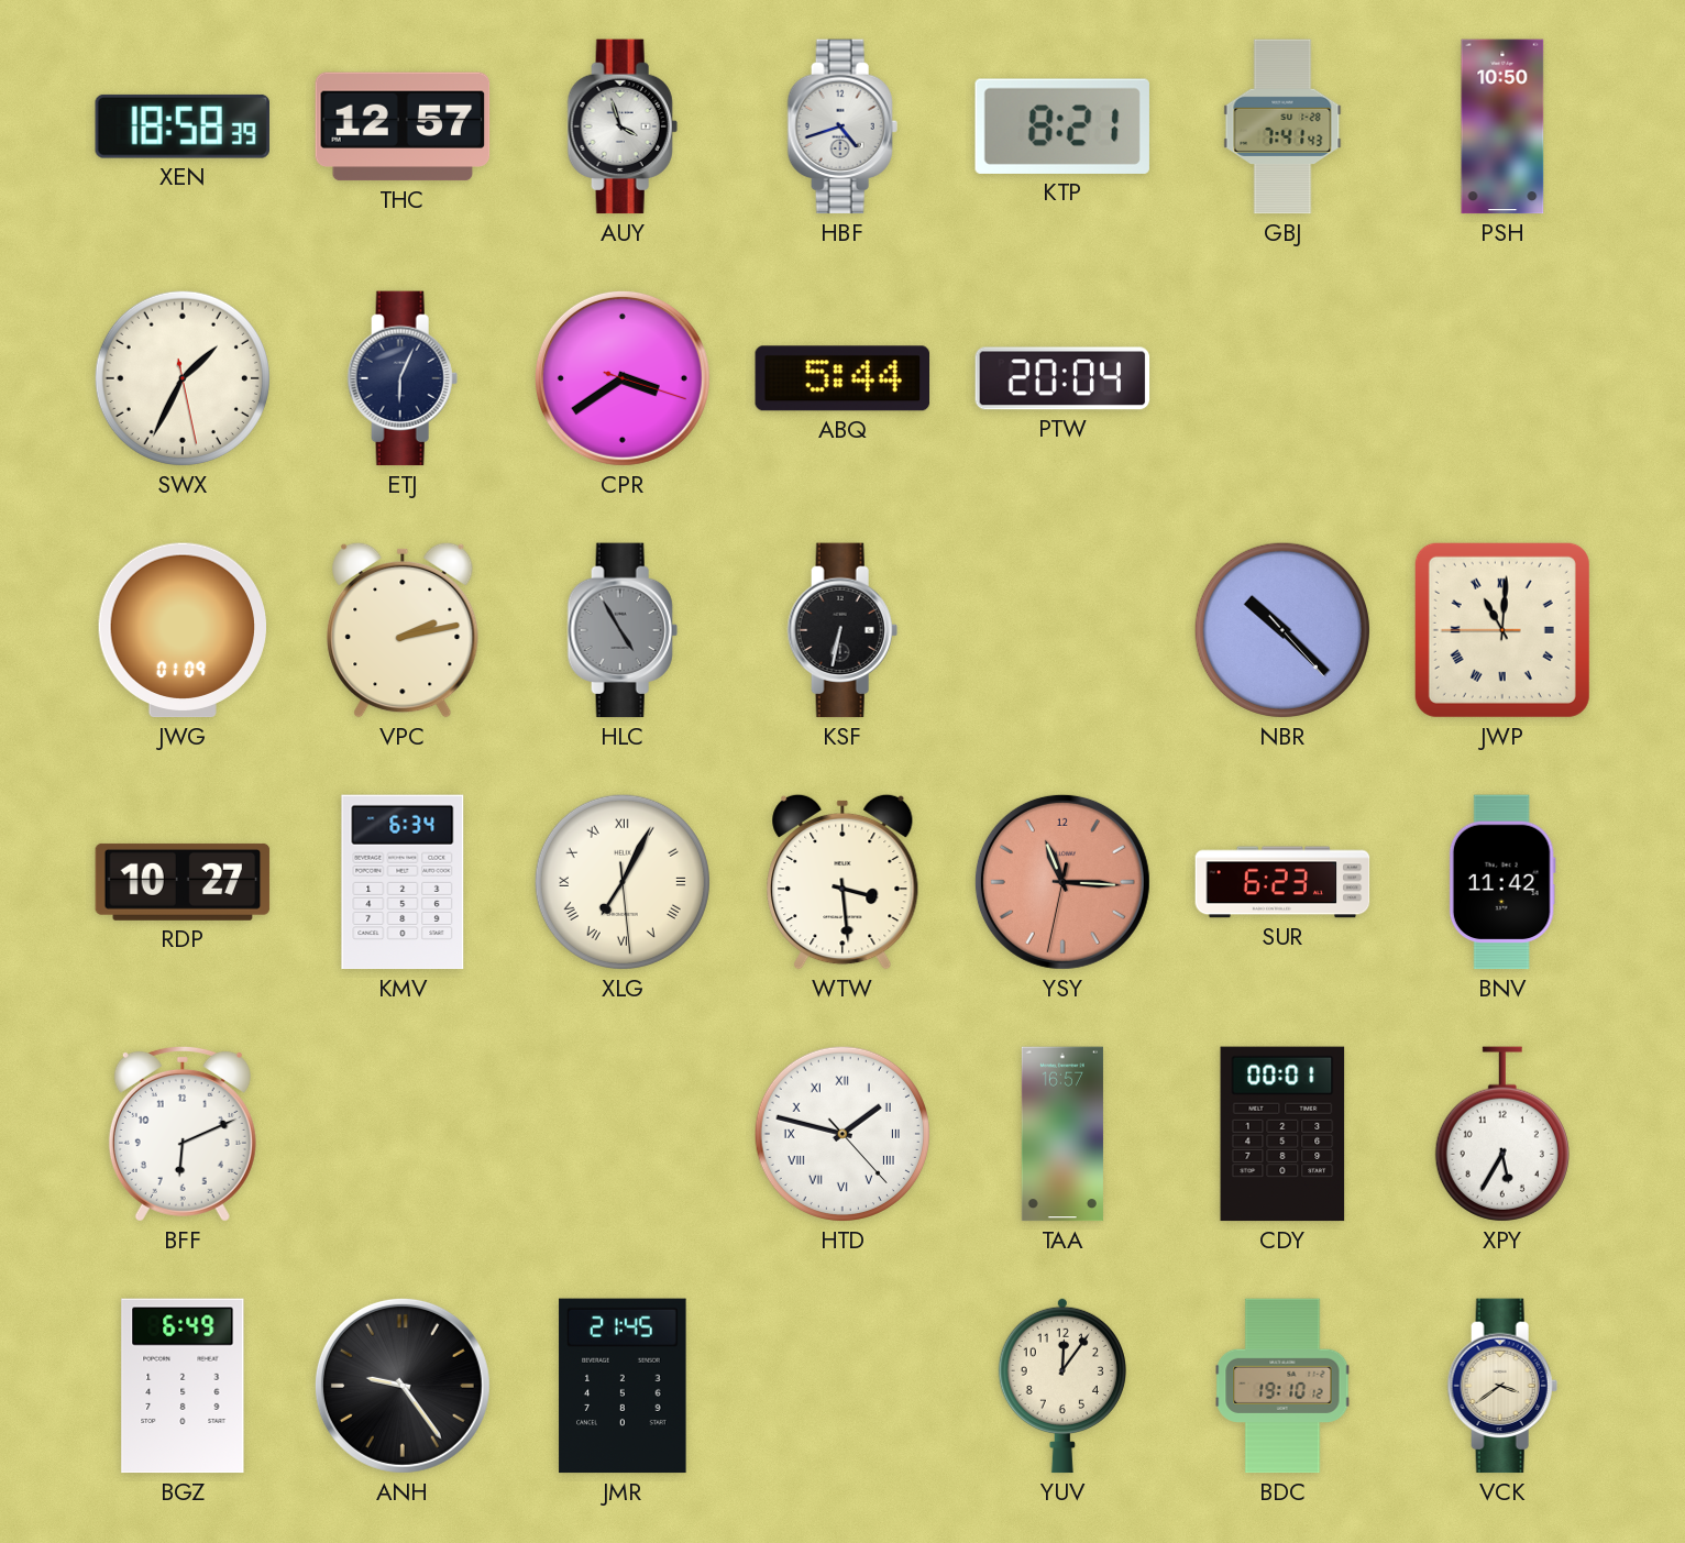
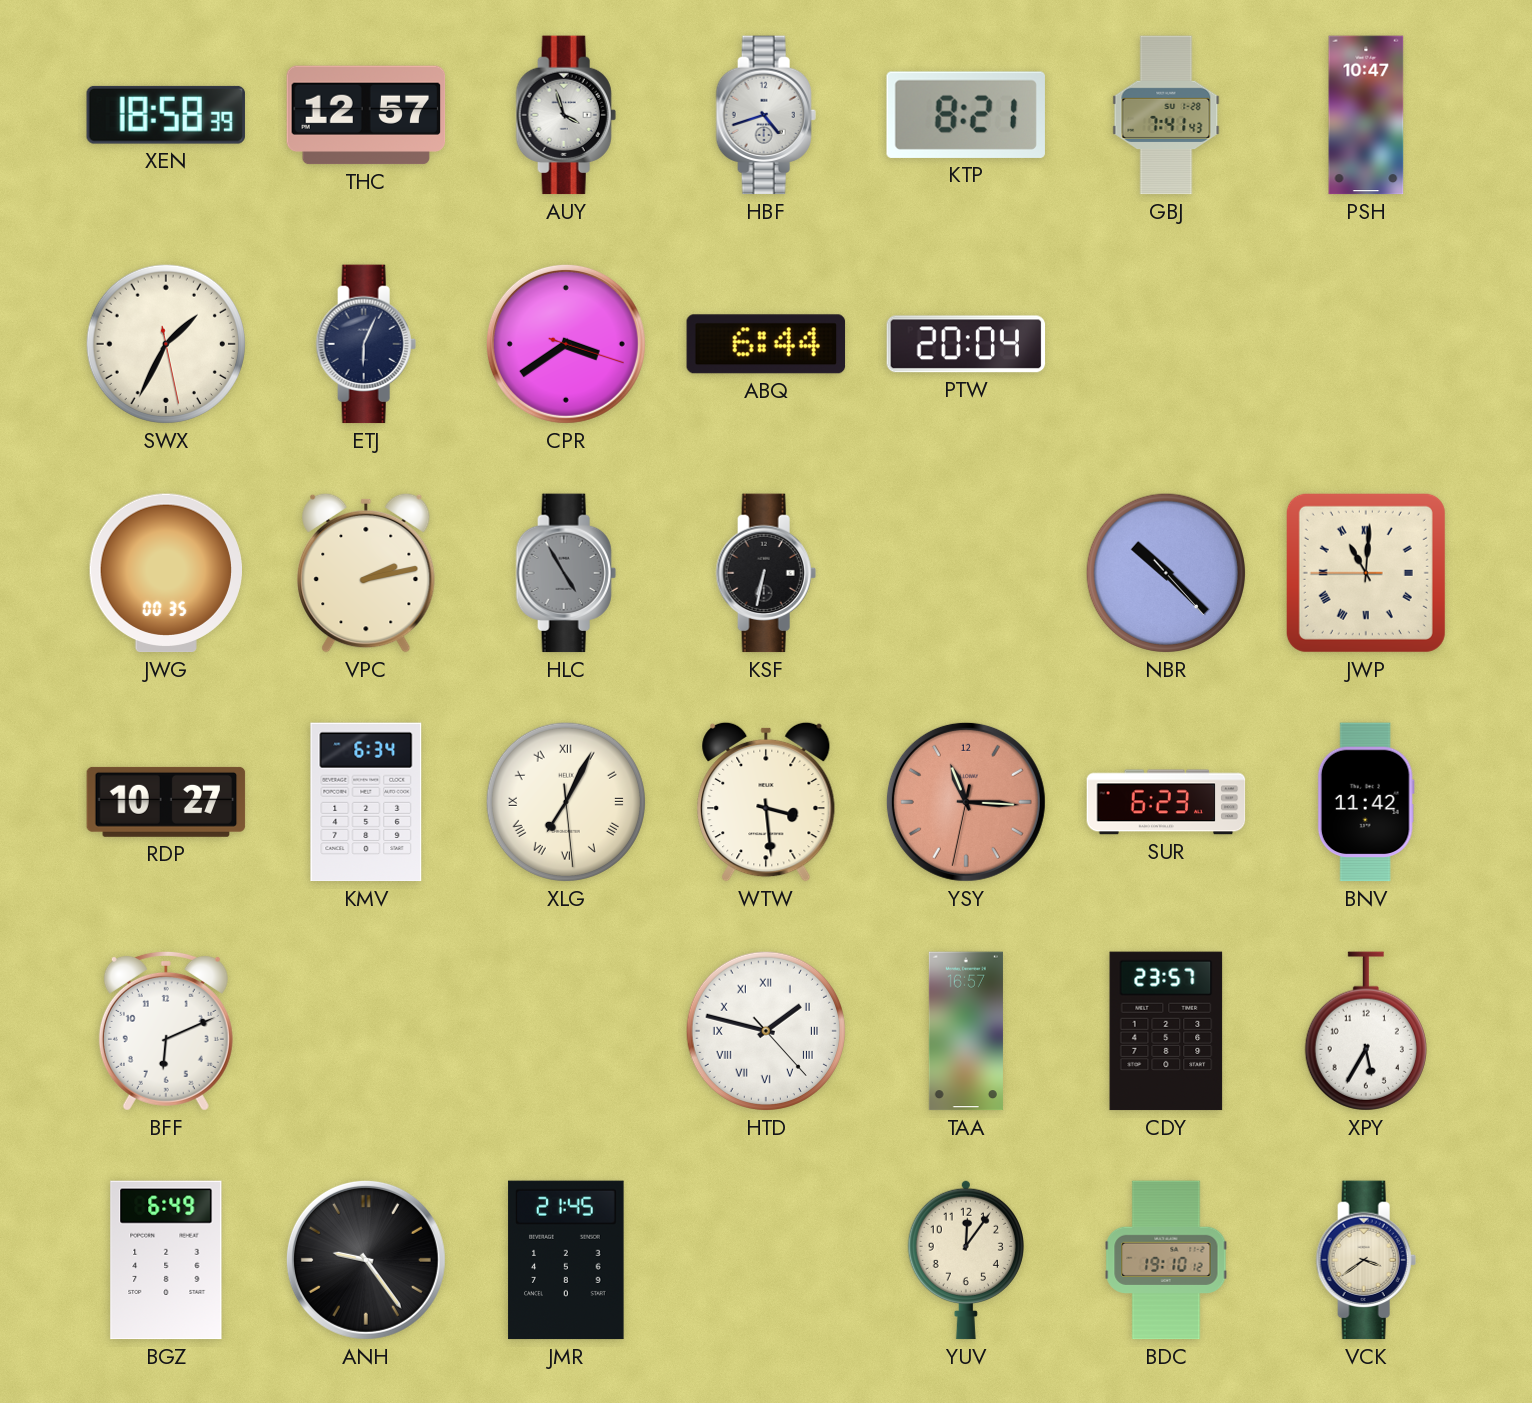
PSH: 10:50 -> 10:47 (1366, 115)
ABQ: 5:44 -> 6:44 (766, 344)
JWG: 01:09 -> 00:35 (165, 573)
CDY: 00:01 -> 23:57 (1166, 1031)
